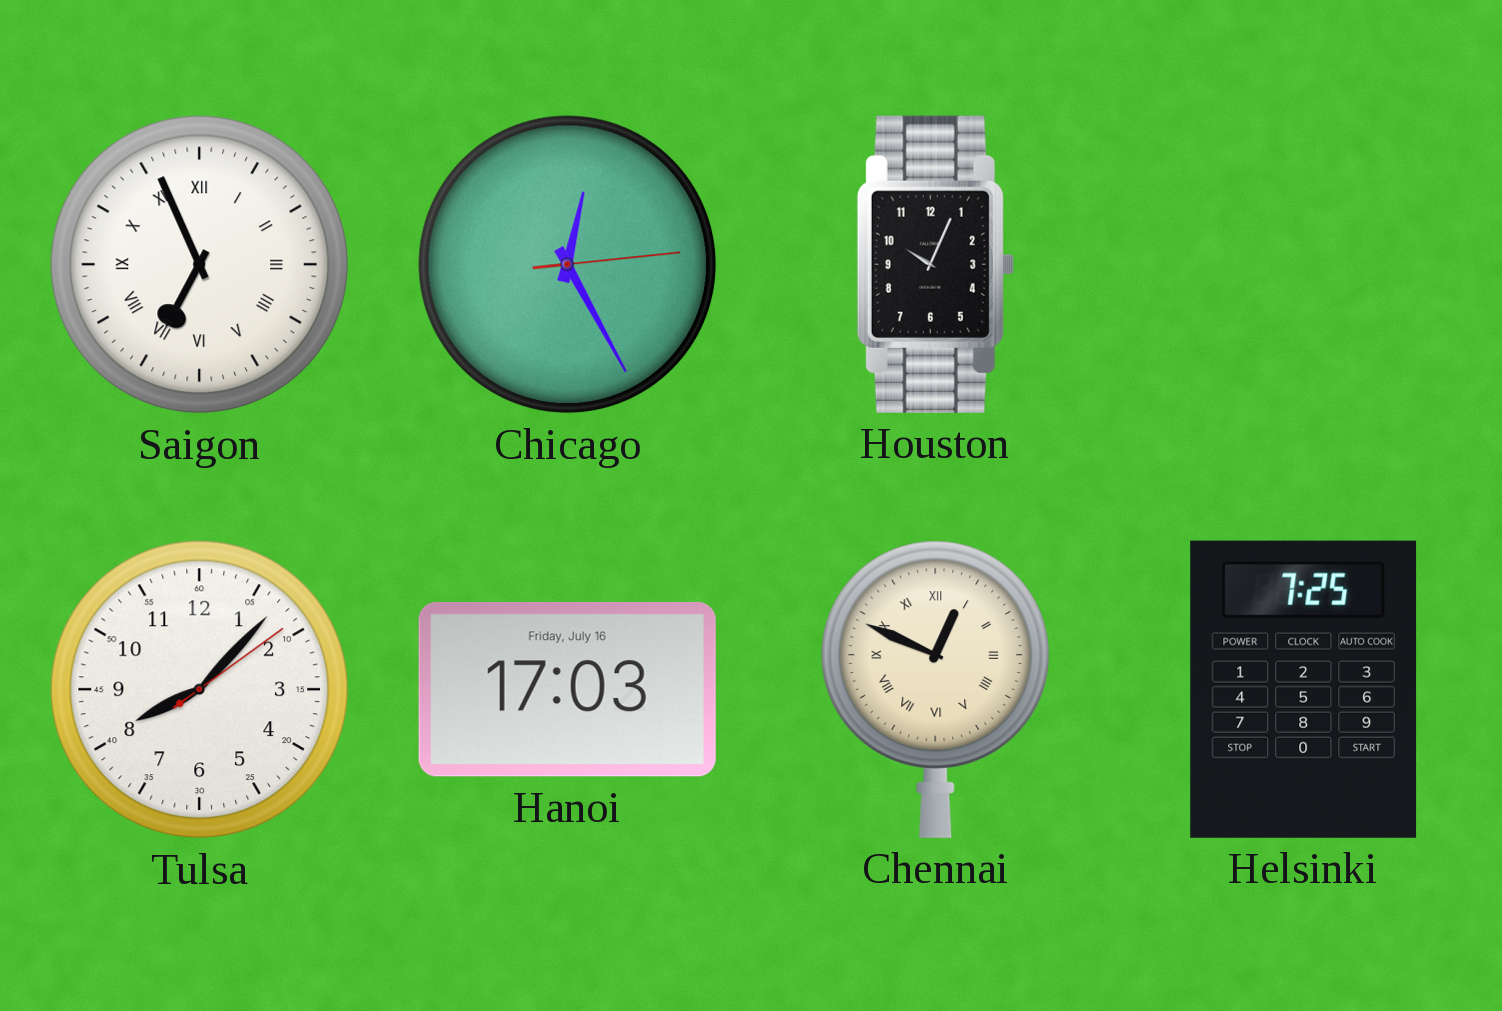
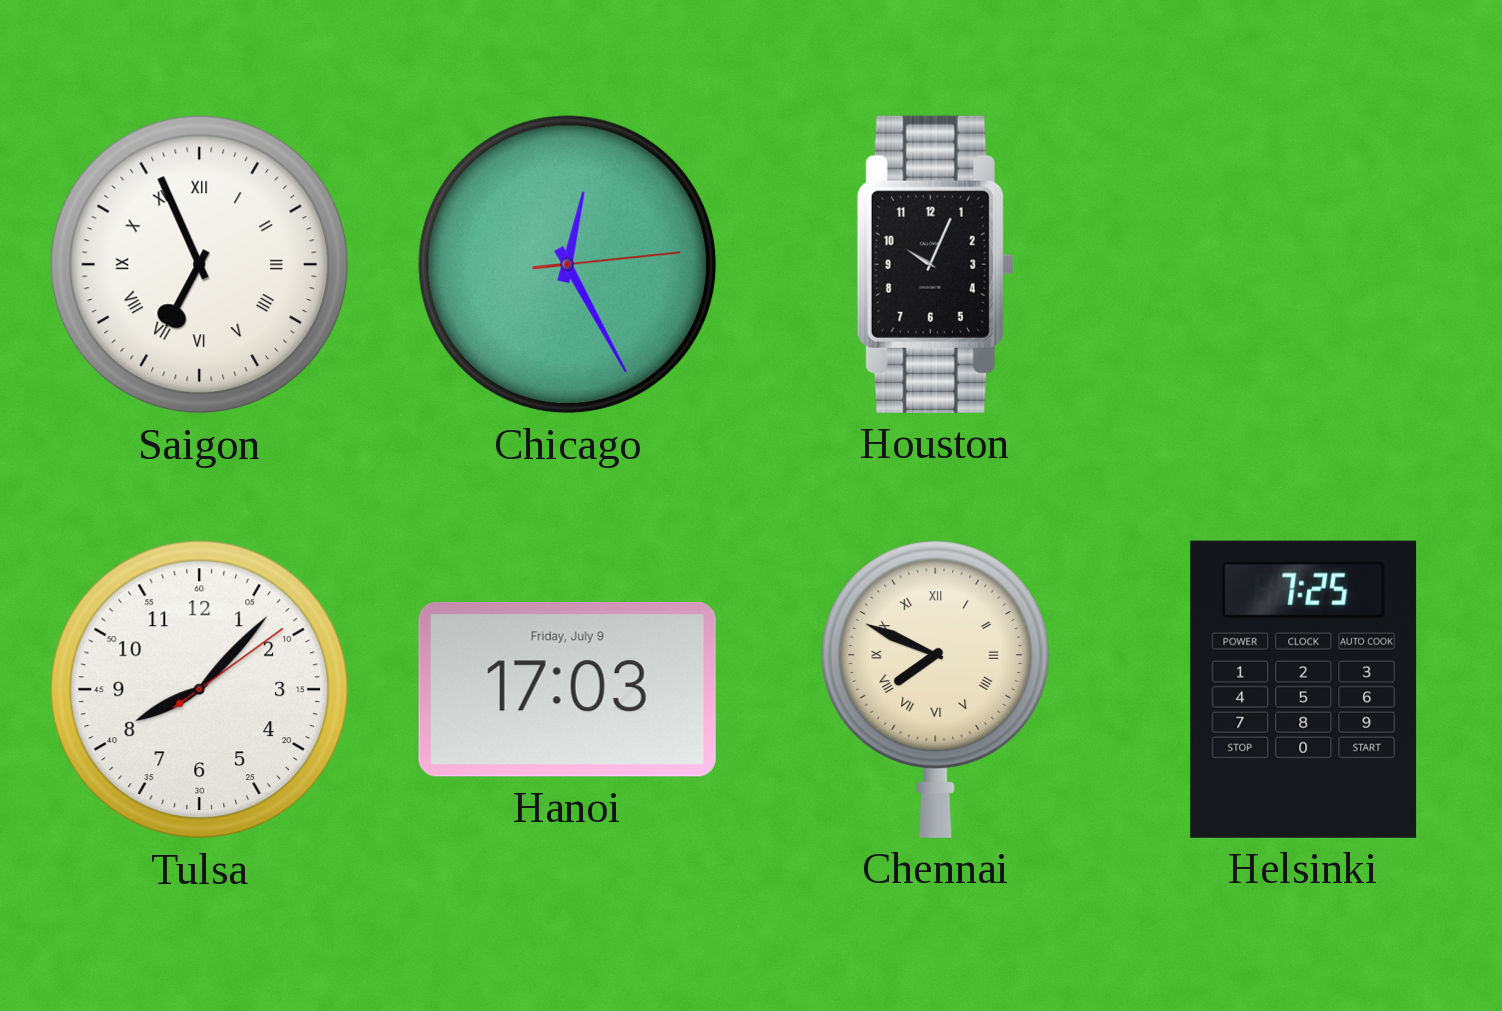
Hanoi date: Friday, July 16 -> Friday, July 9 (567, 689)
Chennai: 12:49 -> 7:49 (936, 689)
